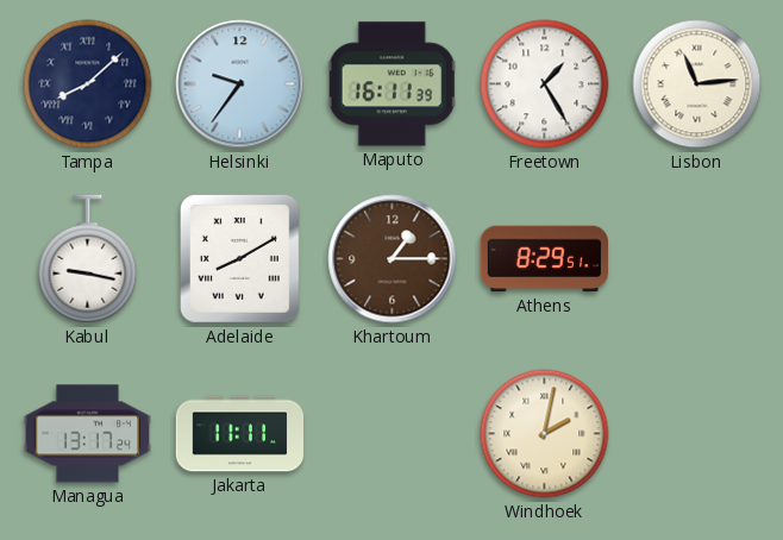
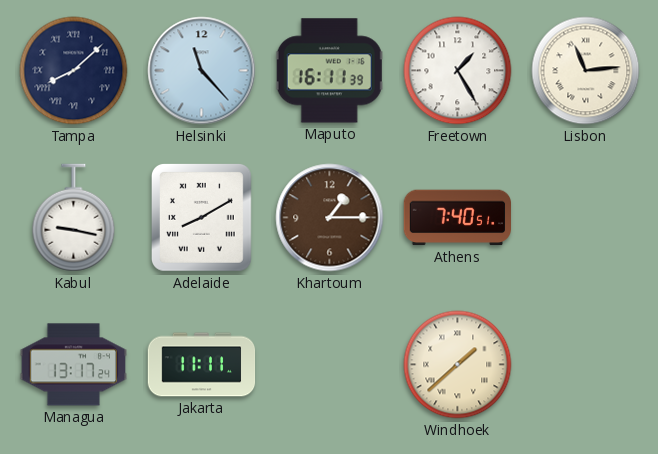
Helsinki: 9:36 -> 11:23 (202, 71)
Athens: 8:29 -> 7:40 (457, 218)
Windhoek: 2:02 -> 1:38 (458, 365)
